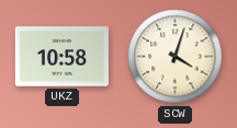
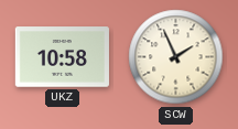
SCW: 4:03 -> 1:56 (176, 57)
